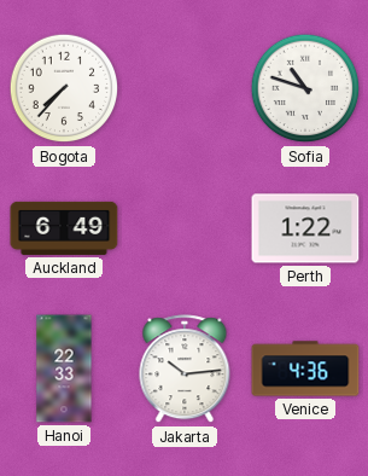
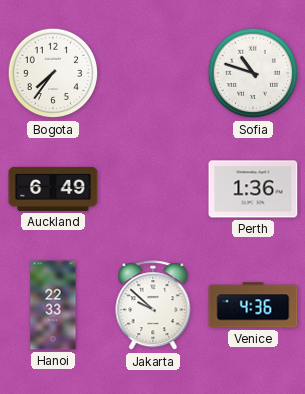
Bogota: 7:37 -> 7:36 (53, 73)
Perth: 1:22 -> 1:36 (253, 189)
Jakarta: 10:14 -> 9:52 (153, 306)
